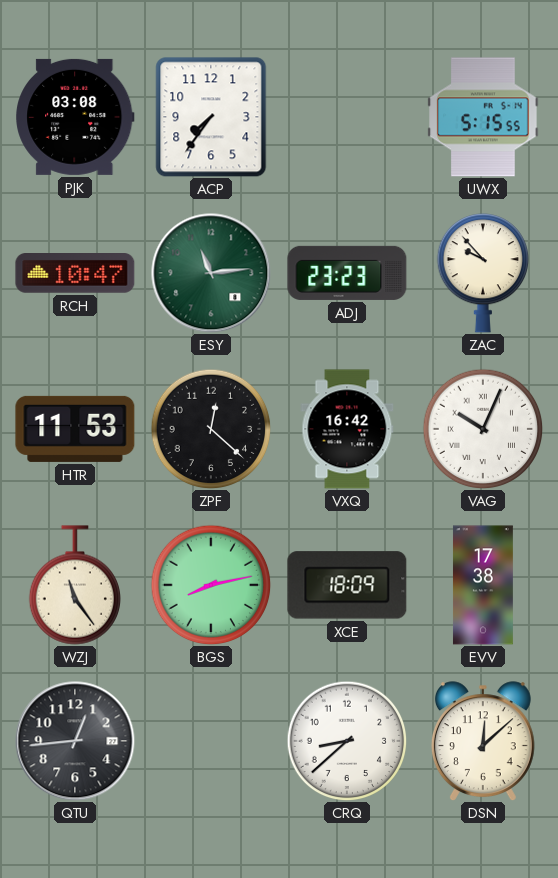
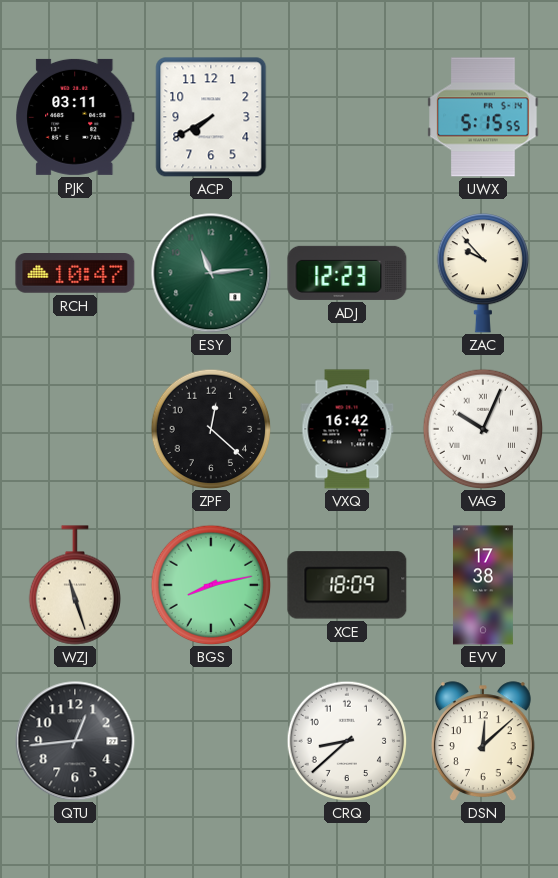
PJK: 03:08 -> 03:11 (75, 117)
ACP: 7:36 -> 7:40 (211, 117)
ADJ: 23:23 -> 12:23 (347, 273)
HTR: 11:53 -> none (75, 429)
WZJ: 11:24 -> 11:27 (74, 585)
